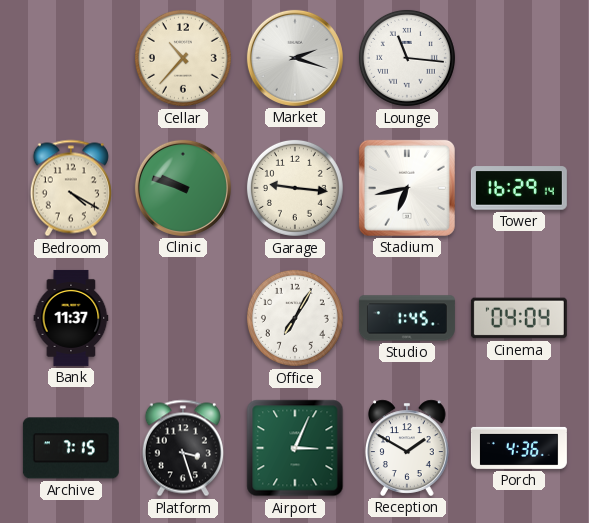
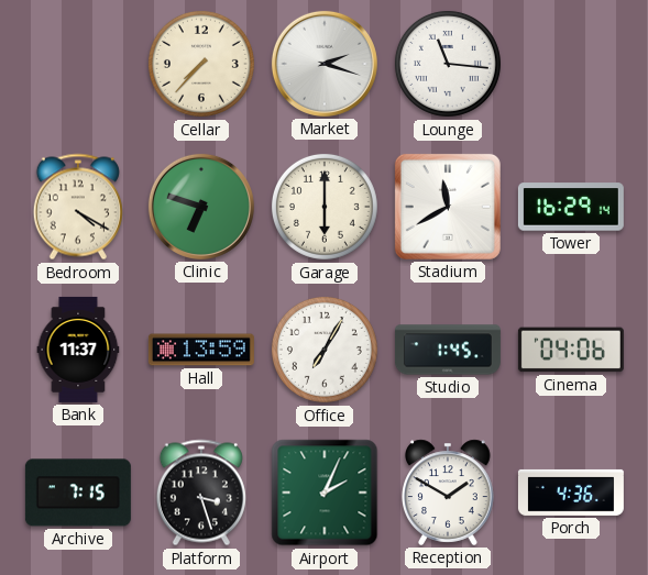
Cellar: 10:37 -> 7:37 (201, 64)
Clinic: 9:48 -> 6:48 (201, 207)
Garage: 9:16 -> 6:00 (325, 207)
Stadium: 6:43 -> 11:40 (448, 207)
Hall: none -> 13:59 (201, 350)
Cinema: 04:04 -> 04:06 (571, 350)
Airport: 3:04 -> 2:04 (325, 493)
